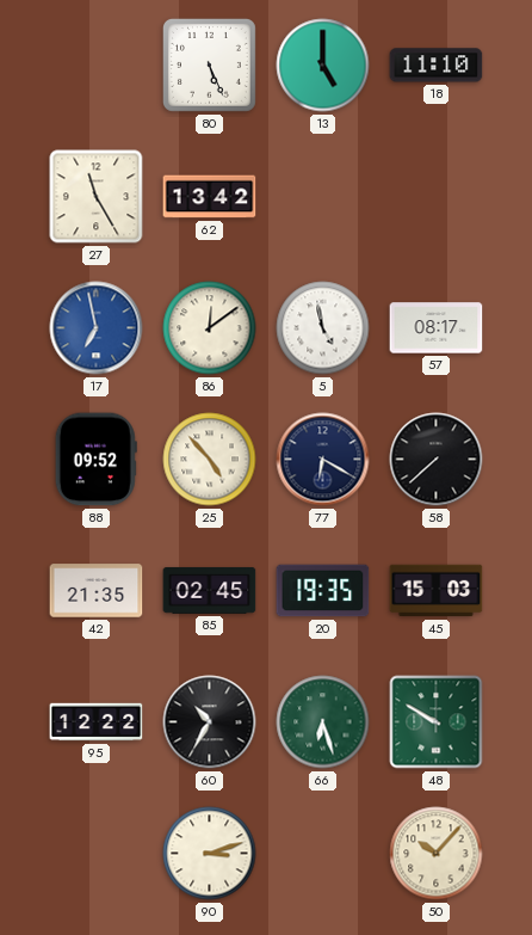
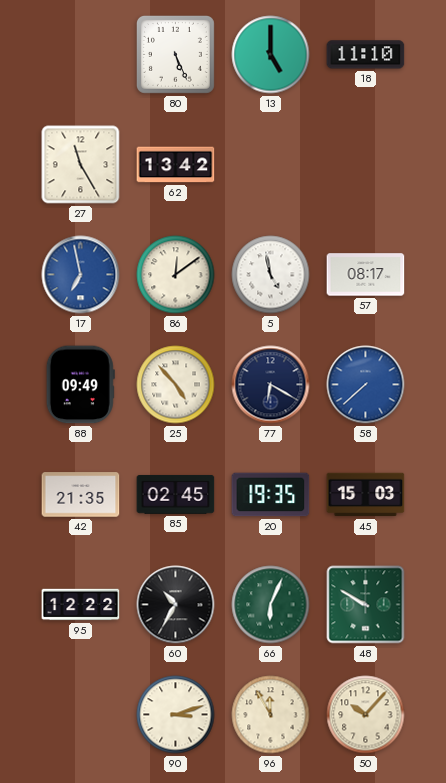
88: 09:52 -> 09:49 (80, 385)
58 dial: black -> blue (366, 385)
66: 6:27 -> 6:04 (271, 605)
96: none -> 11:55 (271, 715)
